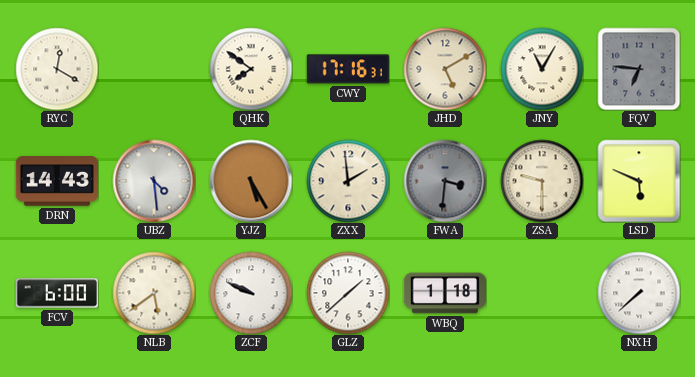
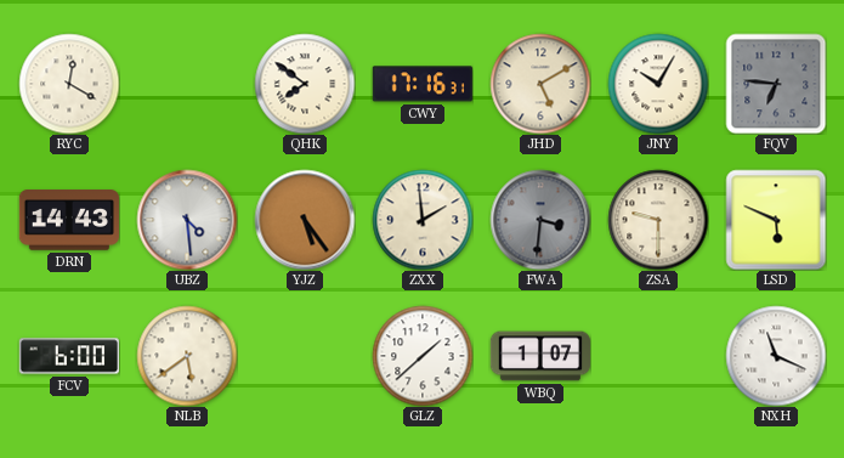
JNY: 11:05 -> 10:05 (658, 84)
YJZ: 5:25 -> 5:24 (305, 220)
ZCF: 9:49 -> none (251, 293)
WBQ: 1:18 -> 1:07 (539, 356)
NXH: 7:38 -> 11:19 (776, 356)
